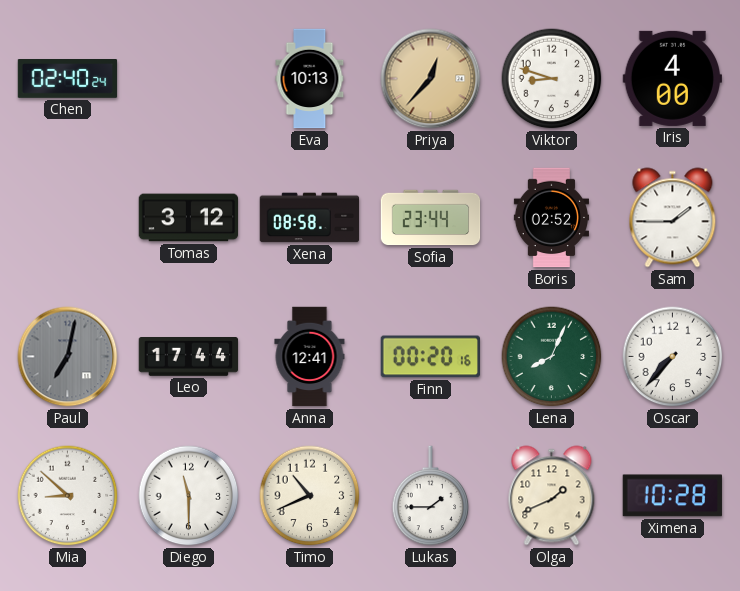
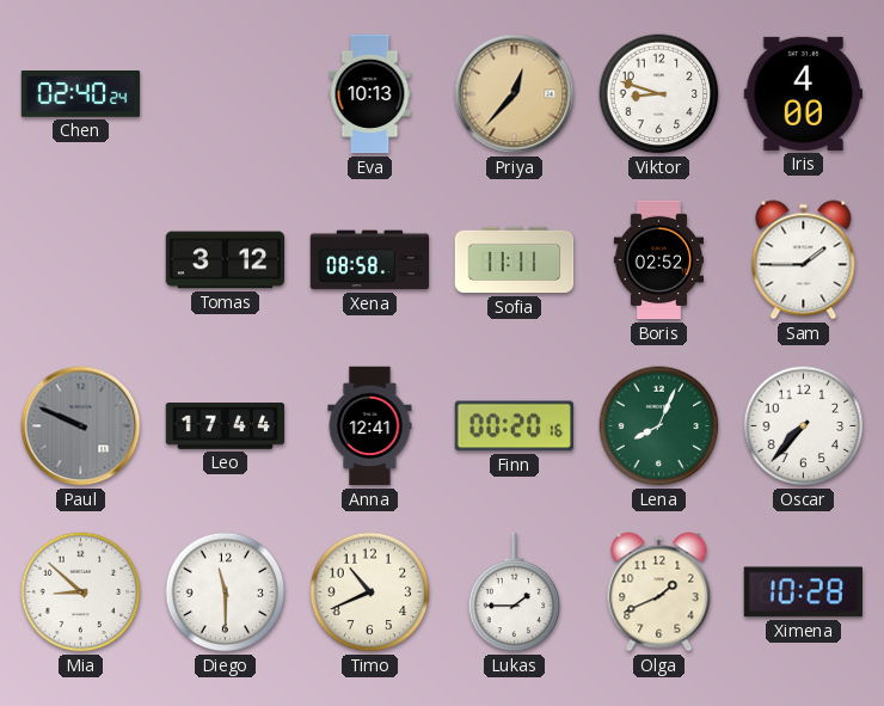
Sofia: 23:44 -> 11:11 (515, 260)
Paul: 7:02 -> 9:49 (81, 426)
